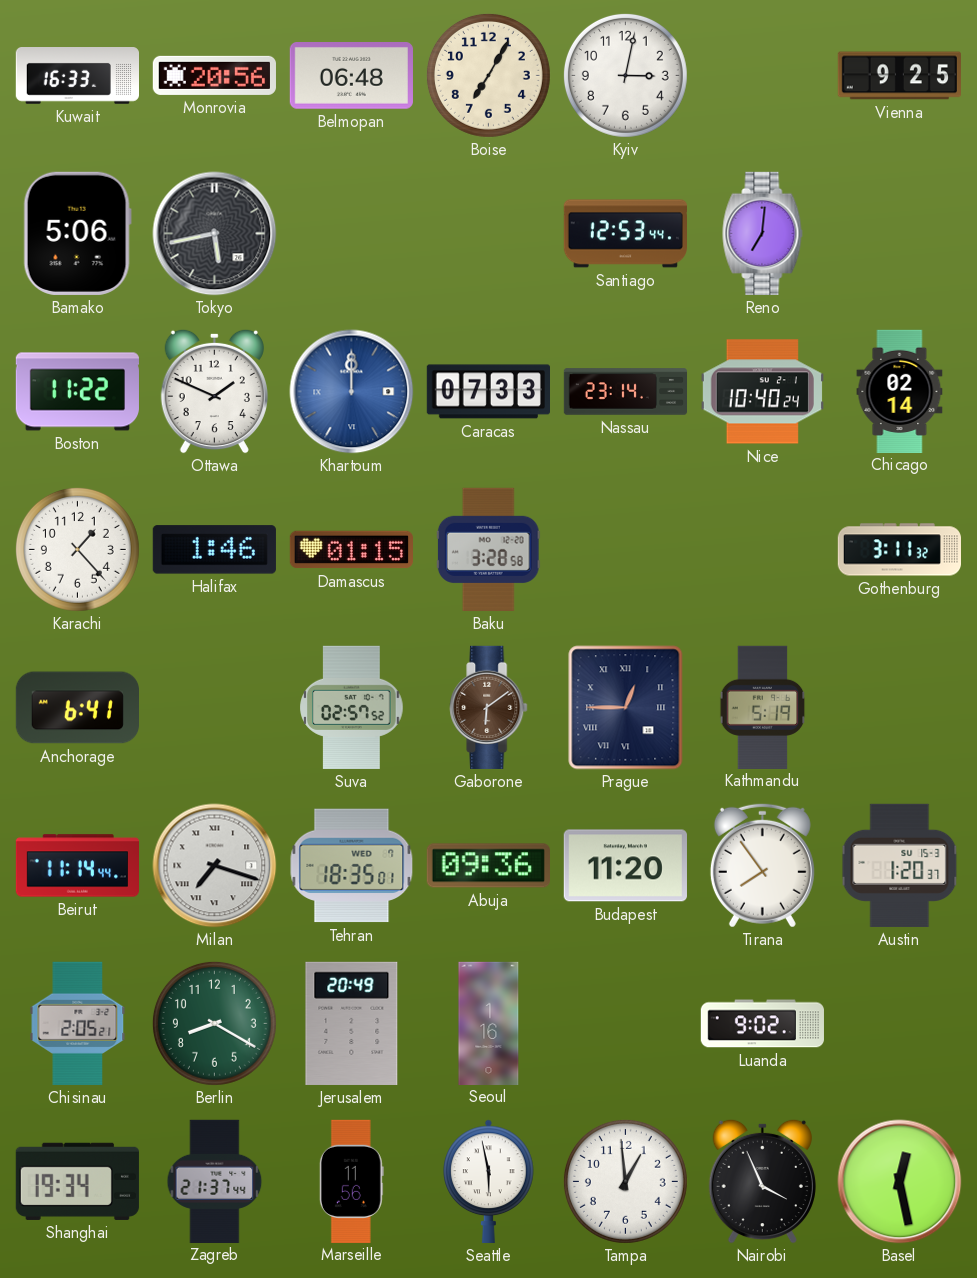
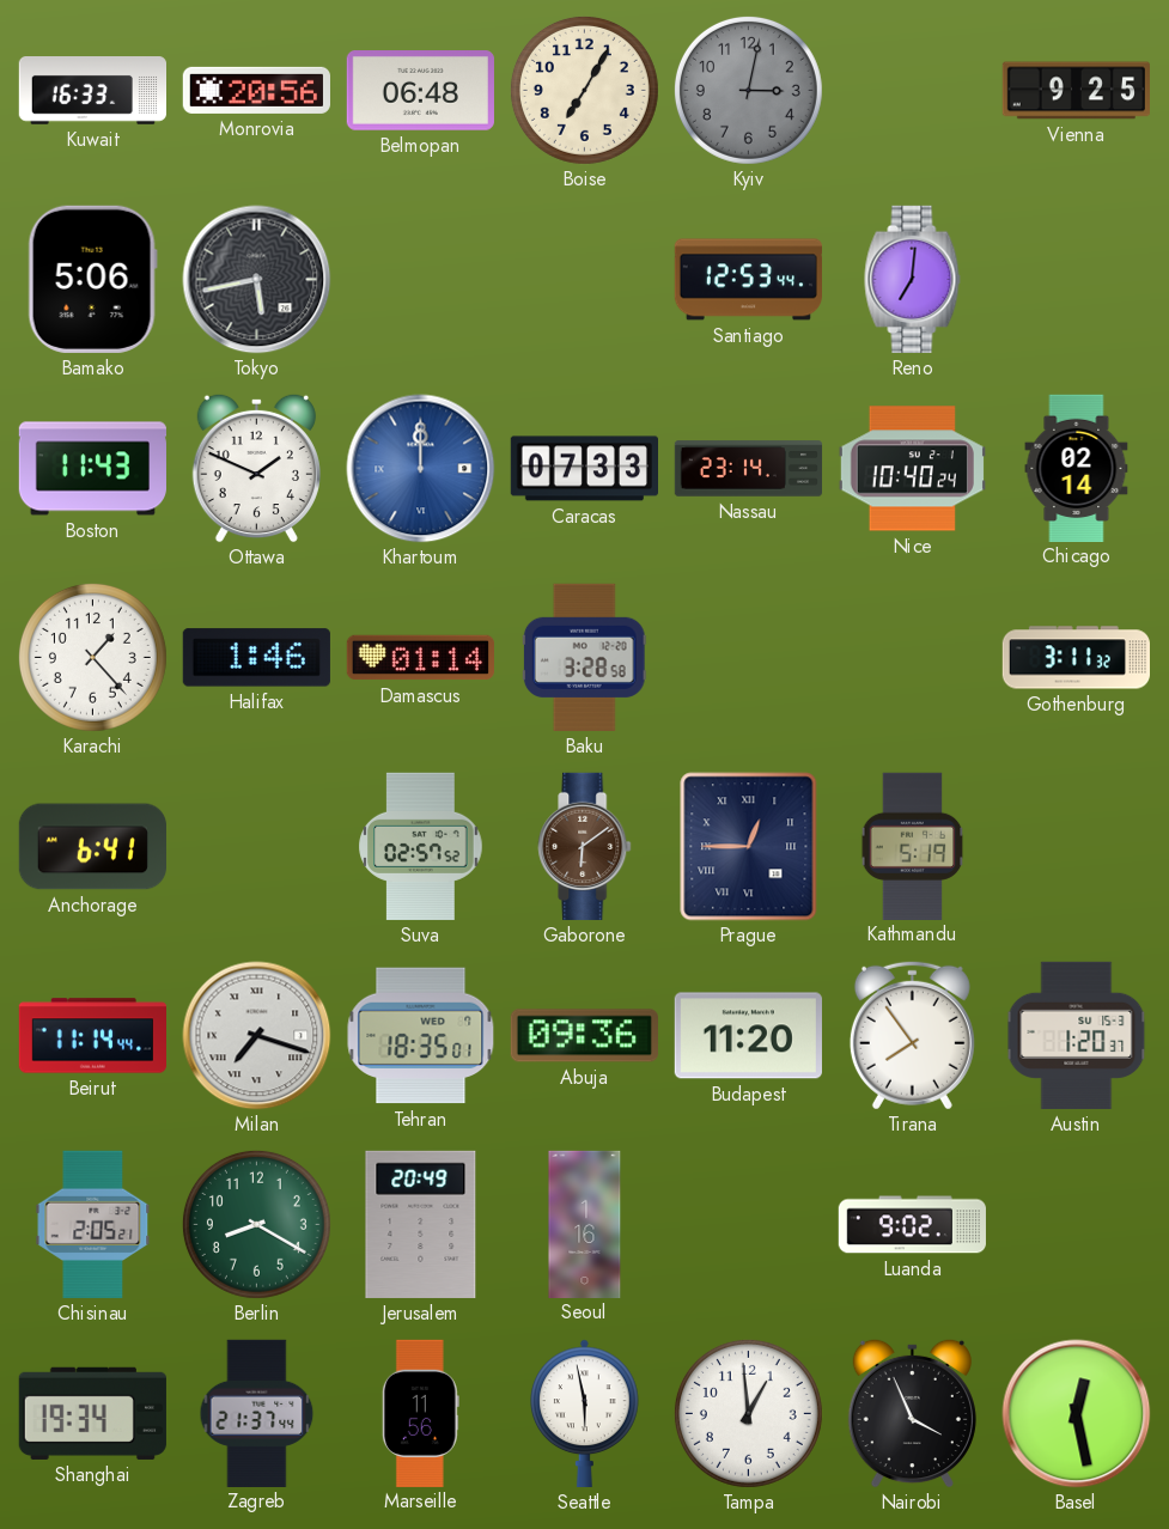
Kyiv dial: white -> grey (748, 90)
Boston: 11:22 -> 11:43 (92, 469)
Damascus: 01:15 -> 01:14 (420, 658)
